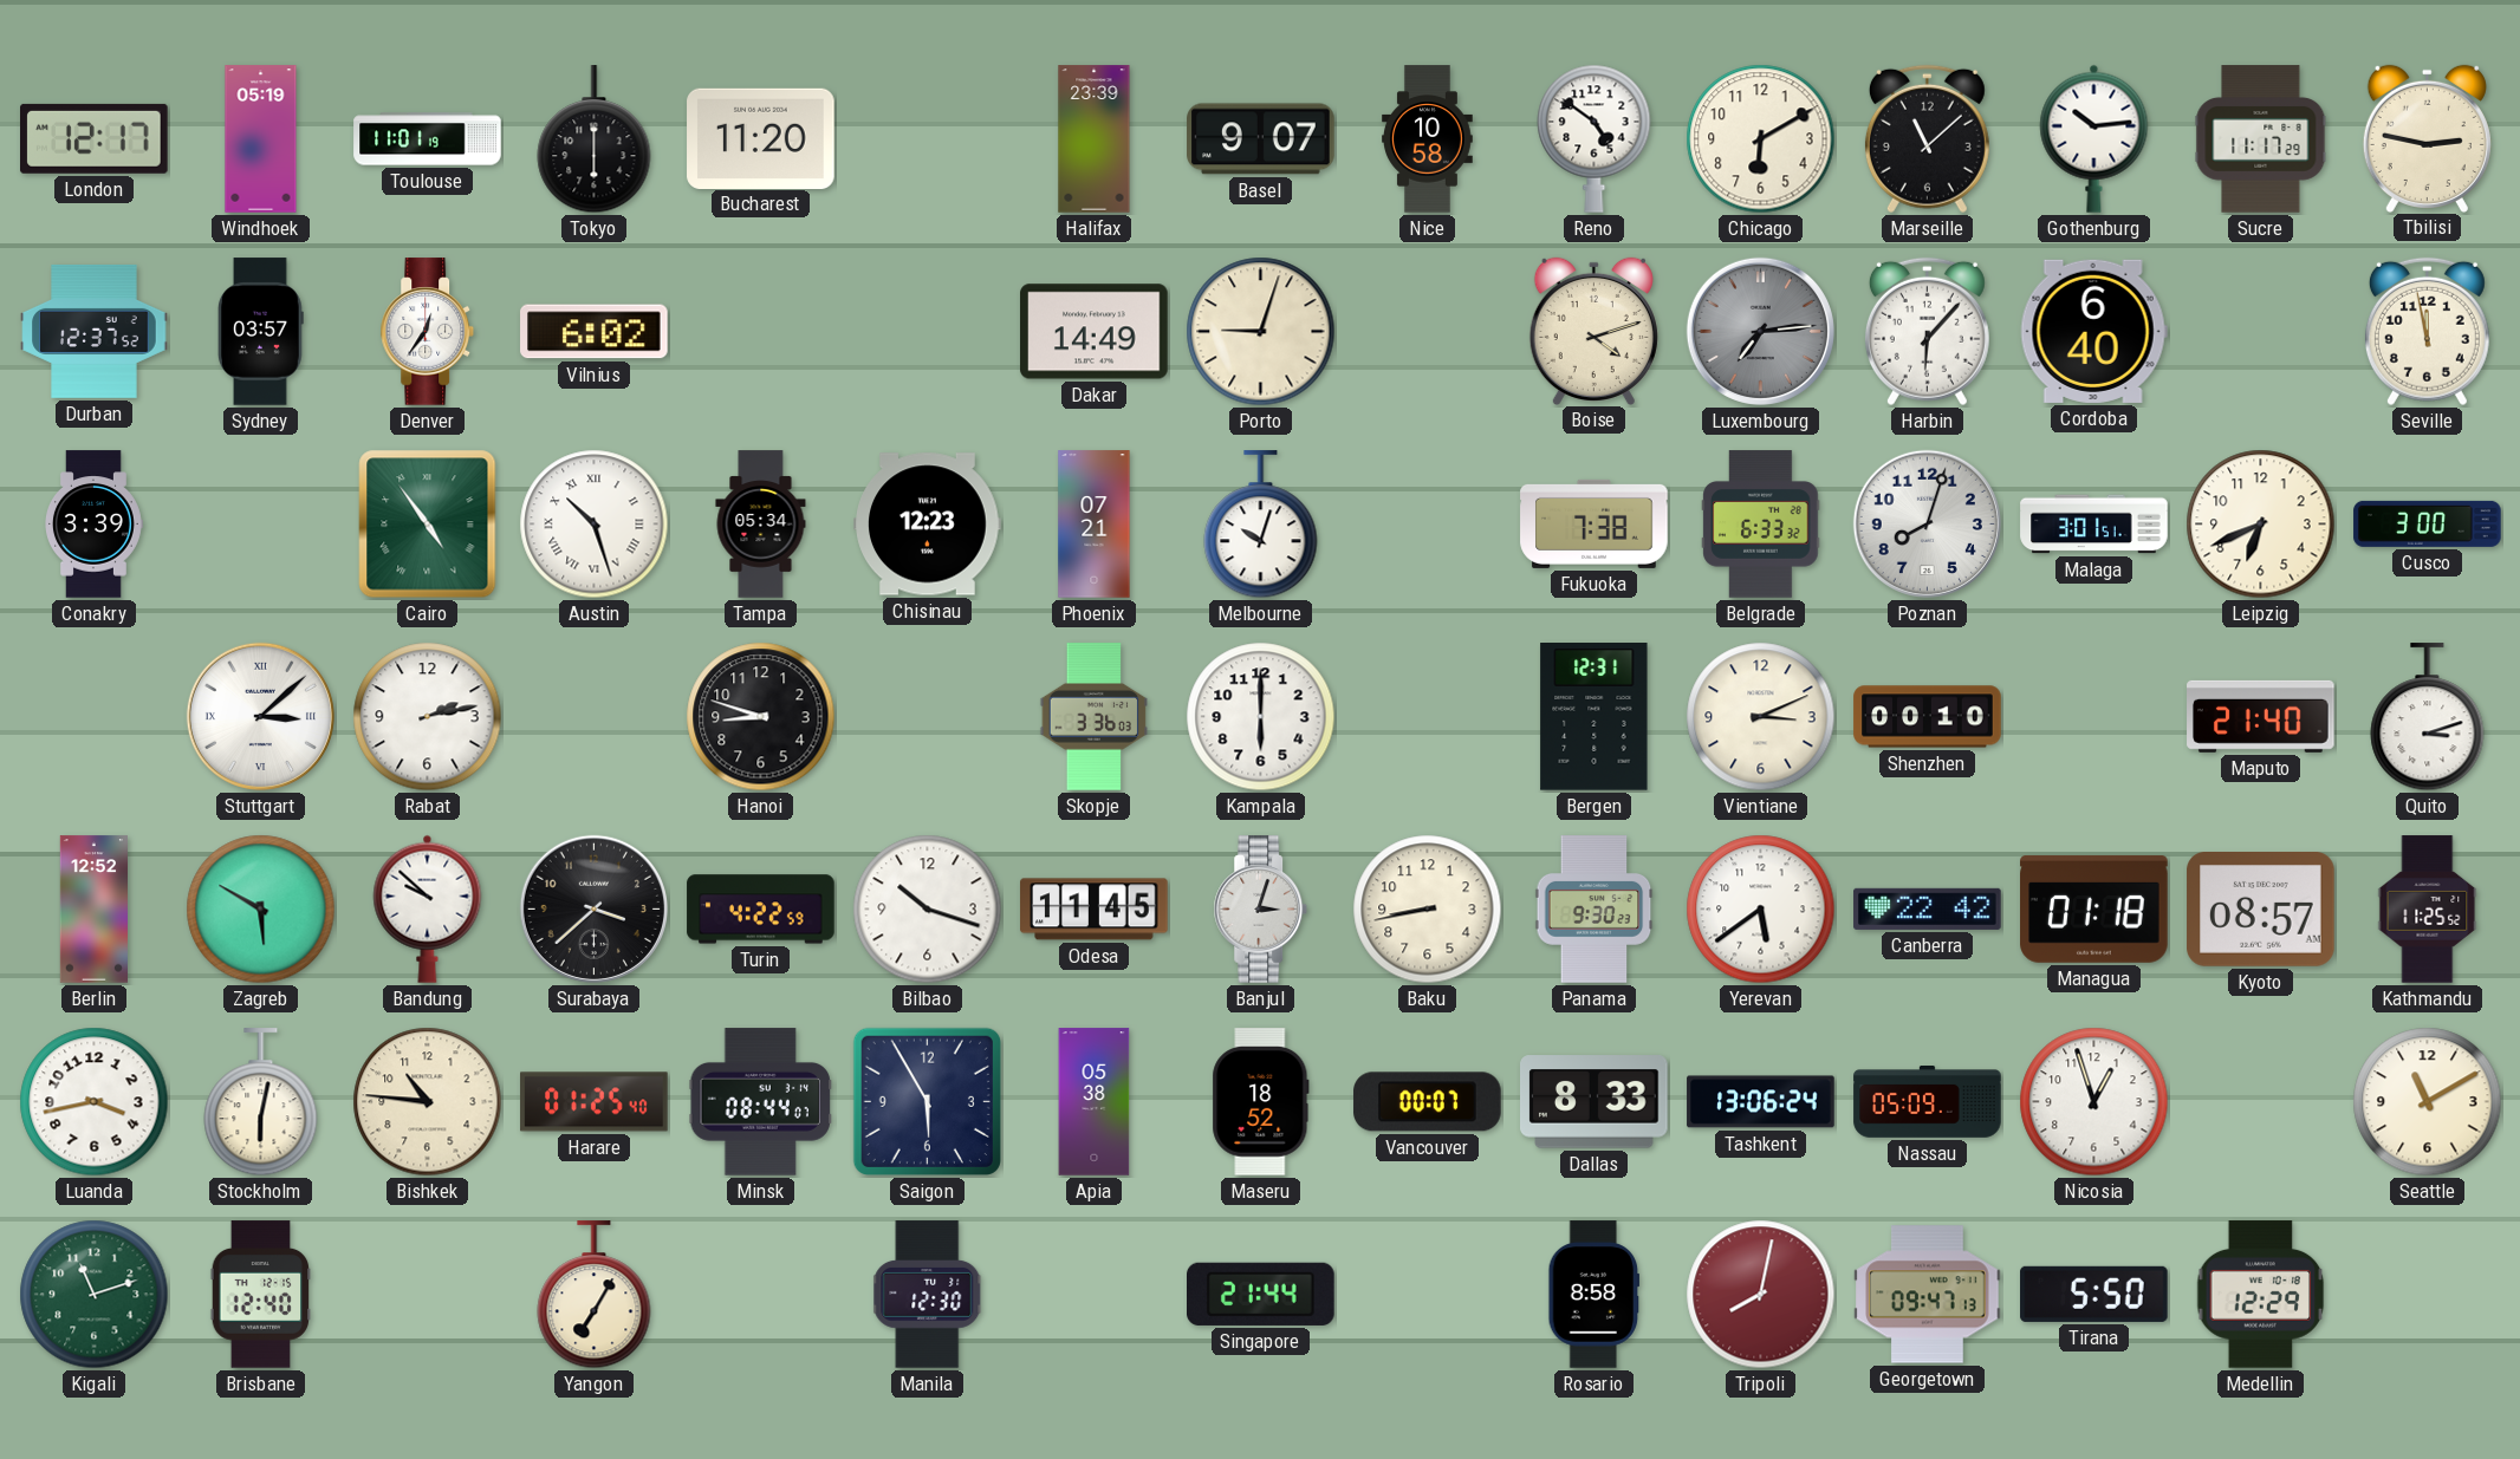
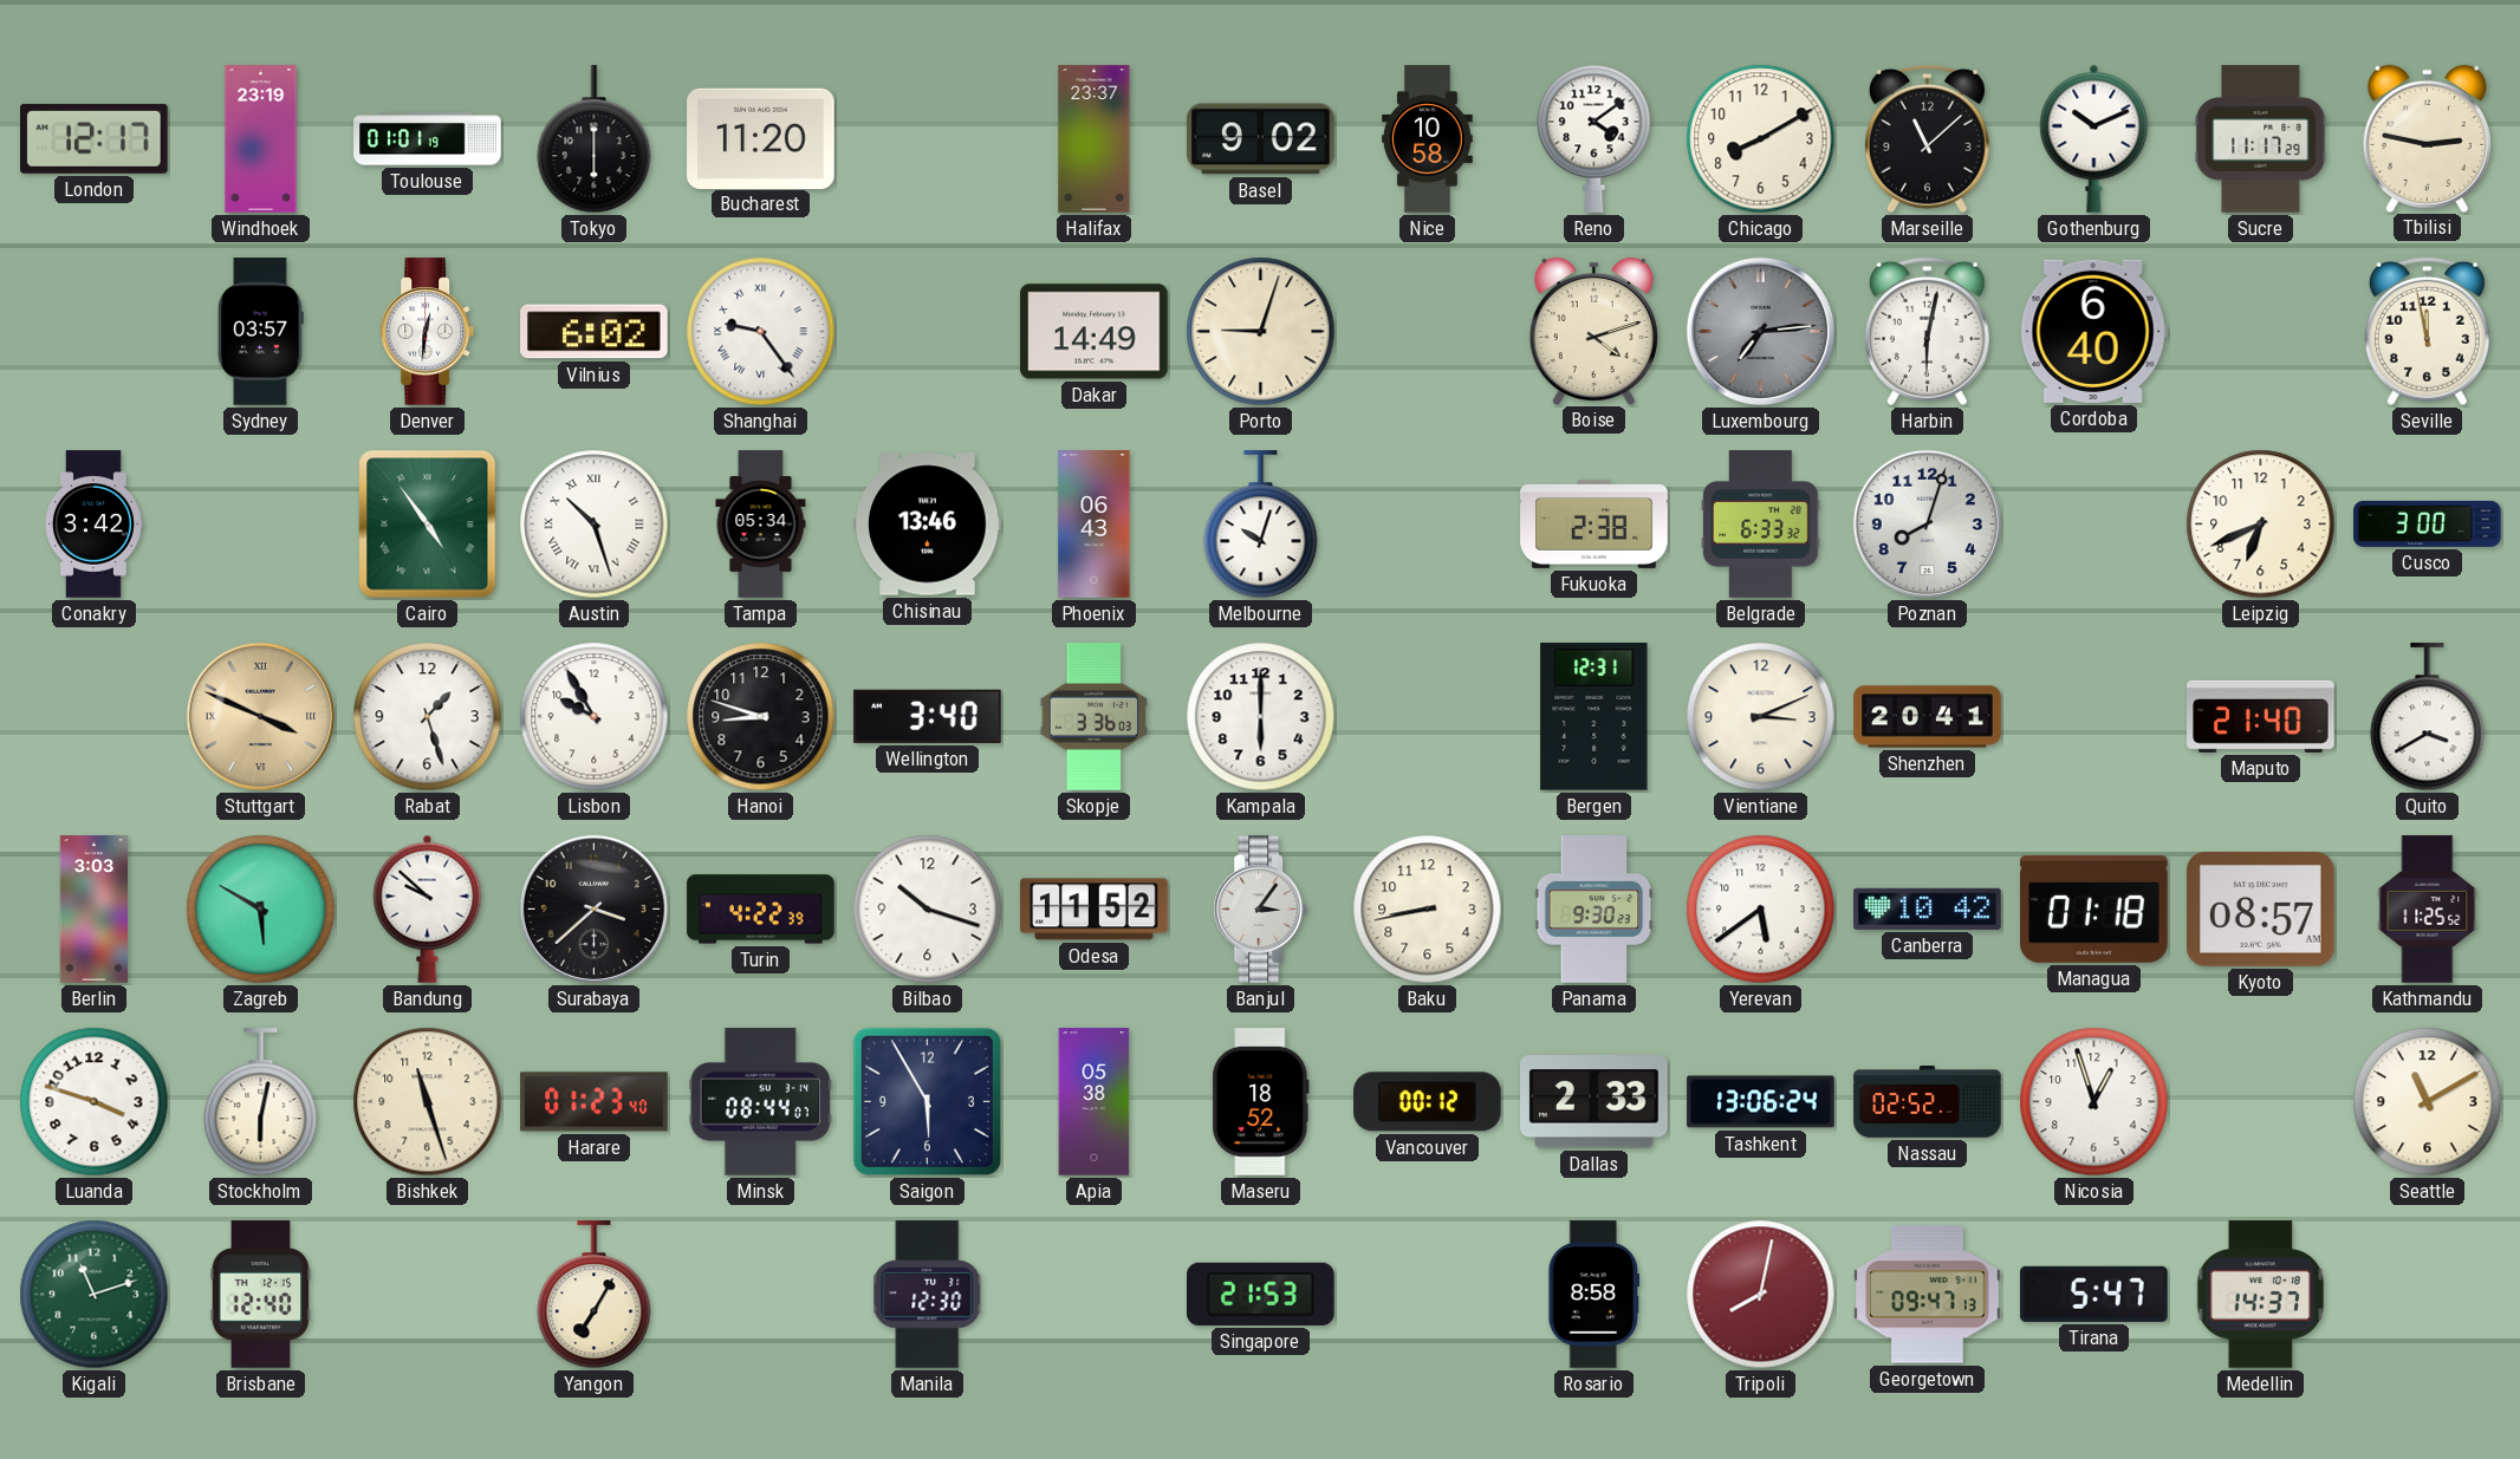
Windhoek: 05:19 -> 23:19 (261, 139)
Toulouse: 11:01 -> 01:01 (428, 139)
Halifax: 23:39 -> 23:37 (1095, 139)
Basel: 9:07 -> 9:02 (1261, 139)
Reno: 4:51 -> 4:09 (1595, 138)
Chicago: 6:10 -> 8:10 (1761, 139)
Gothenburg: 10:14 -> 10:11 (2094, 138)
Durban: 12:37 -> none (95, 331)
Denver: 12:36 -> 12:31 (428, 332)
Shanghai: none -> 9:24 (761, 332)
Harbin: 6:07 -> 6:02 (1927, 332)
Conakry: 3:39 -> 3:42 (95, 525)
Chisinau: 12:23 -> 13:46 (928, 525)
Phoenix: 07:21 -> 06:43 (1095, 525)
Fukuoka: 7:38 -> 2:38 (1595, 523)
Malaga: 3:01 -> none (2094, 525)
Stuttgart: 3:08 -> 3:49 (260, 716)
Stuttgart dial: white -> champagne (260, 716)
Rabat: 2:13 -> 1:27 (428, 717)
Lisbon: none -> 9:55 (595, 717)
Wellington: none -> 3:40 (928, 716)
Shenzhen: 00:10 -> 20:41 (1928, 717)
Quito: 3:12 -> 3:40 (2428, 717)
Berlin: 12:52 -> 3:03 (93, 910)
Turin: 4:22:59 -> 4:22:39 (761, 910)
Odesa: 11:45 -> 11:52 (1095, 910)
Banjul: 3:03 -> 3:06 (1261, 910)
Canberra: 22:42 -> 10:42 (1928, 908)
Luanda: 3:43 -> 3:48 (95, 1102)
Bishkek: 10:46 -> 11:27 (428, 1102)
Harare: 01:25 -> 01:23 (595, 1102)
Vancouver: 00:07 -> 00:12 (1428, 1102)
Dallas: 8:33 -> 2:33 (1595, 1102)
Nassau: 05:09 -> 02:52 (1928, 1102)
Singapore: 21:44 -> 21:53 (1261, 1294)
Tirana: 5:50 -> 5:47 (2094, 1294)
Medellin: 12:29 -> 14:37 (2261, 1295)
